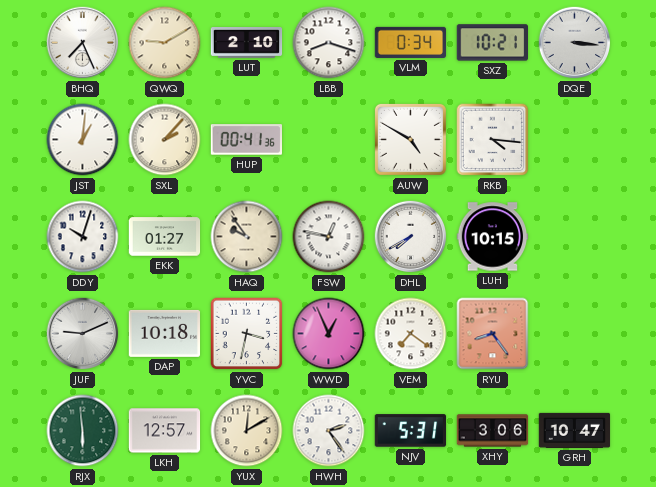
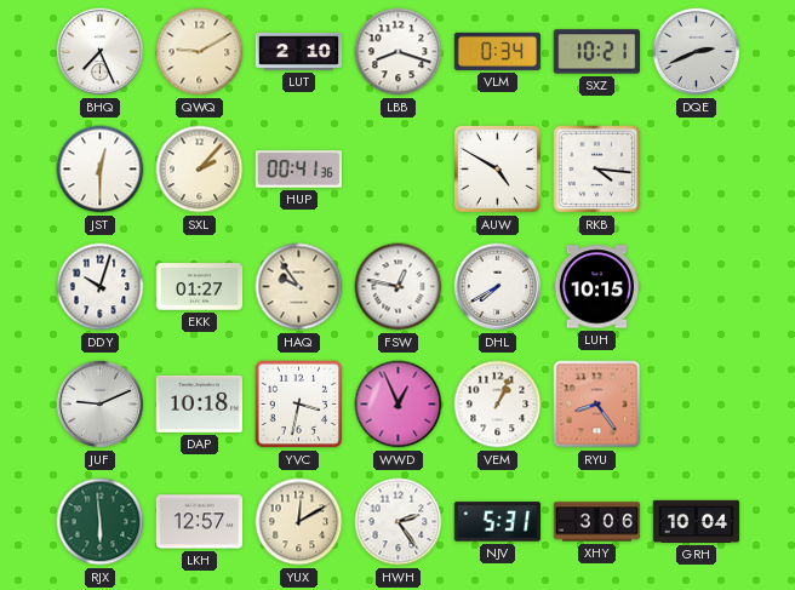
DQE: 3:16 -> 2:41 (697, 52)
JST: 1:01 -> 12:30 (101, 170)
VEM: 7:21 -> 1:04 (498, 405)
GRH: 10:47 -> 10:04 (697, 521)
